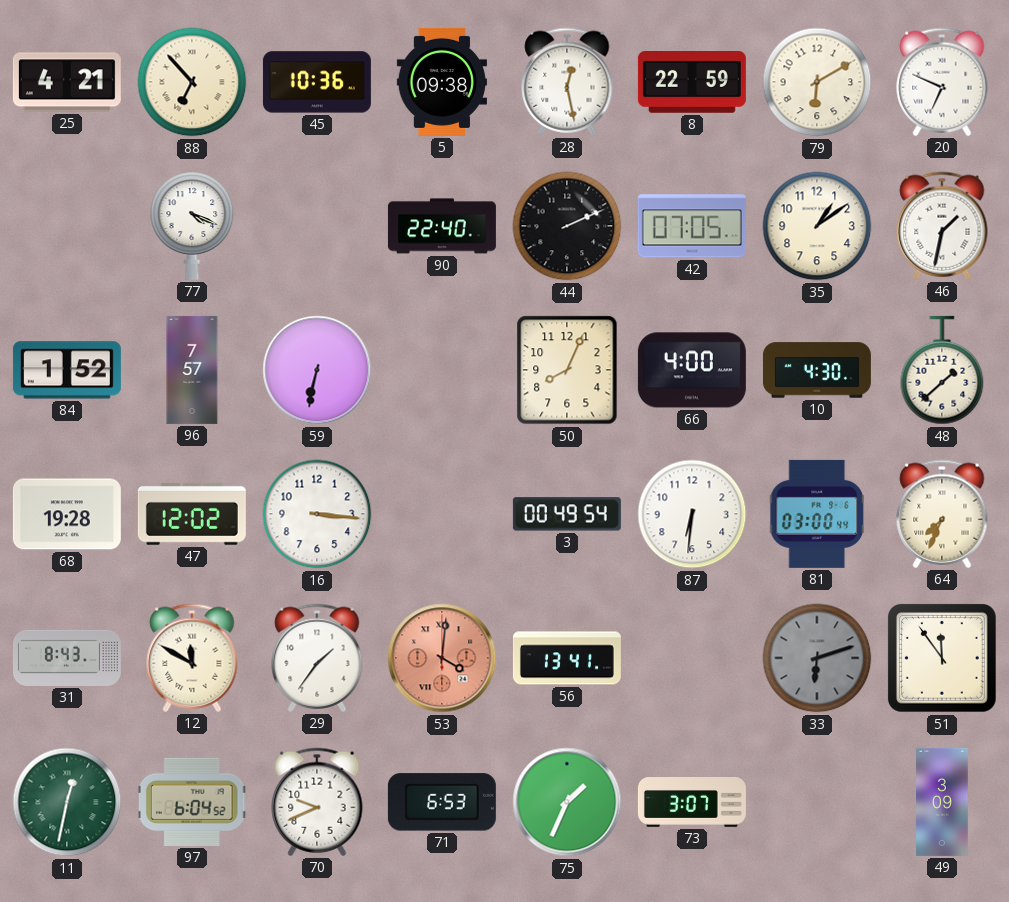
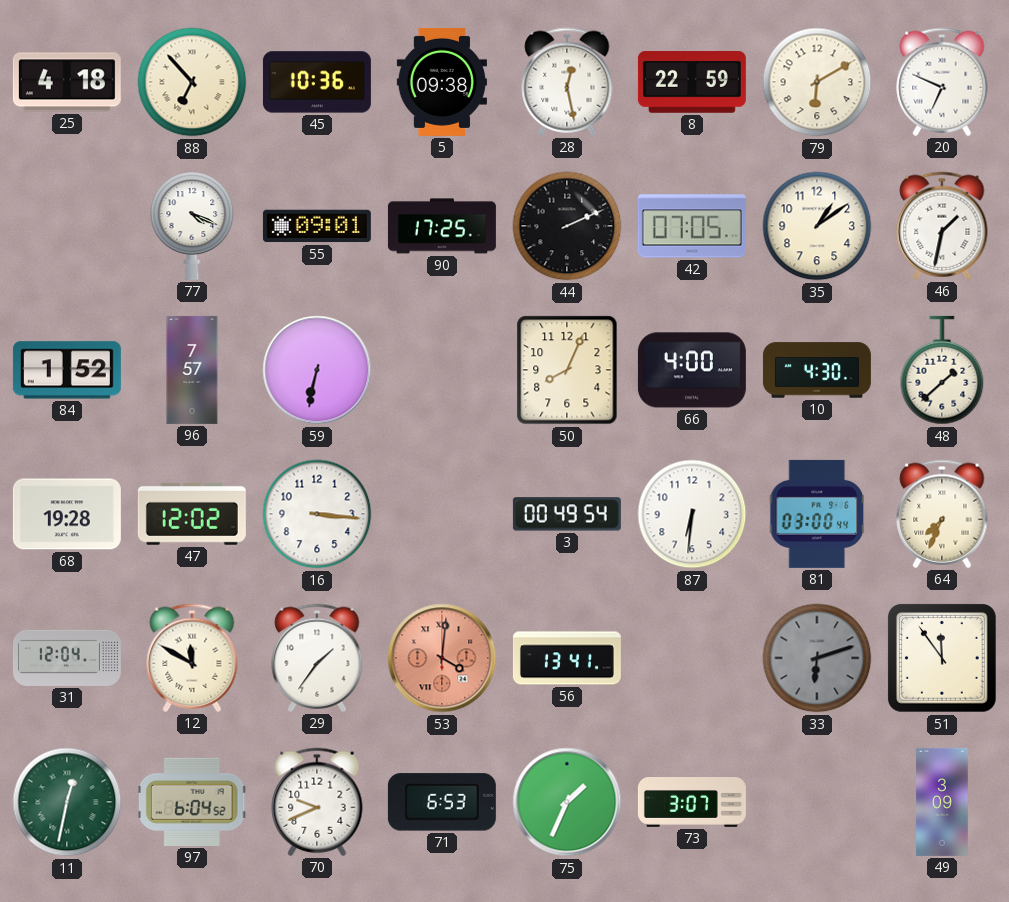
25: 4:21 -> 4:18 (67, 82)
55: none -> 09:01 (317, 226)
90: 22:40 -> 17:25 (442, 226)
31: 8:43 -> 12:04 (67, 658)
